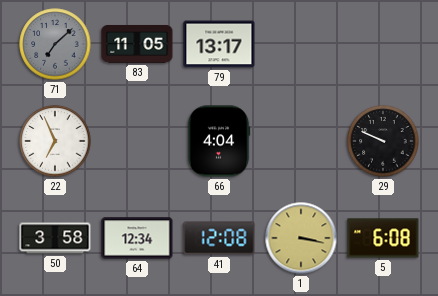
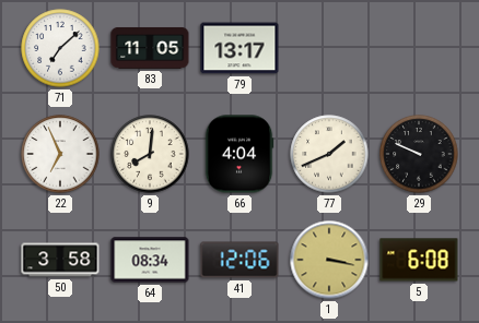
71 dial: grey -> white (60, 48)
9: none -> 8:01 (150, 154)
77: none -> 1:41 (329, 154)
64: 12:34 -> 08:34 (150, 260)
41: 12:08 -> 12:06 (240, 260)
